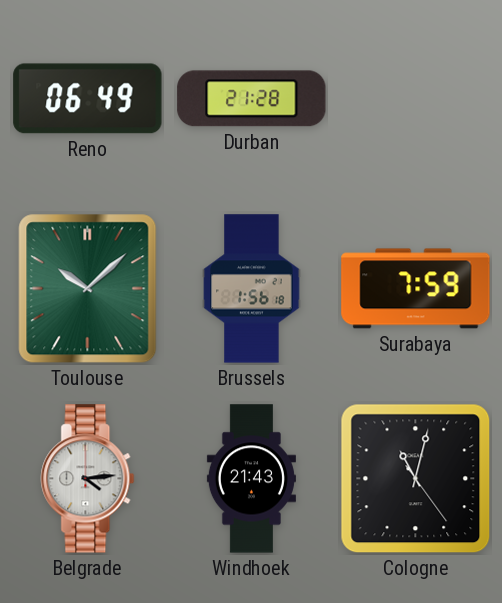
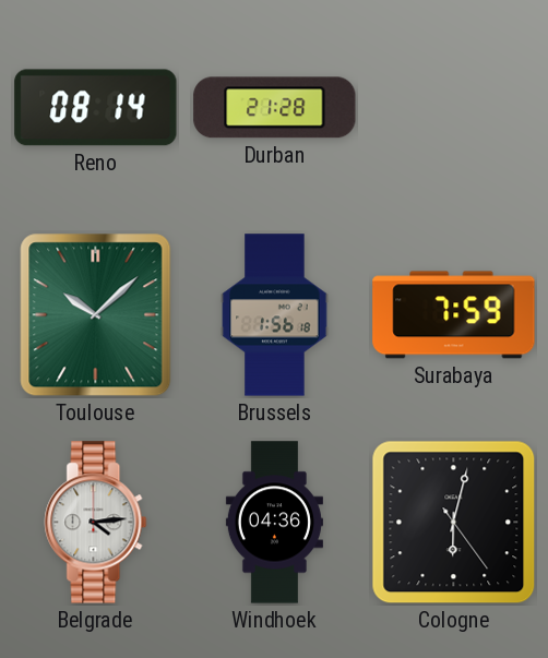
Reno: 06:49 -> 08:14 (96, 108)
Windhoek: 21:43 -> 04:36 (274, 523)
Cologne: 11:02 -> 6:02 (454, 523)
